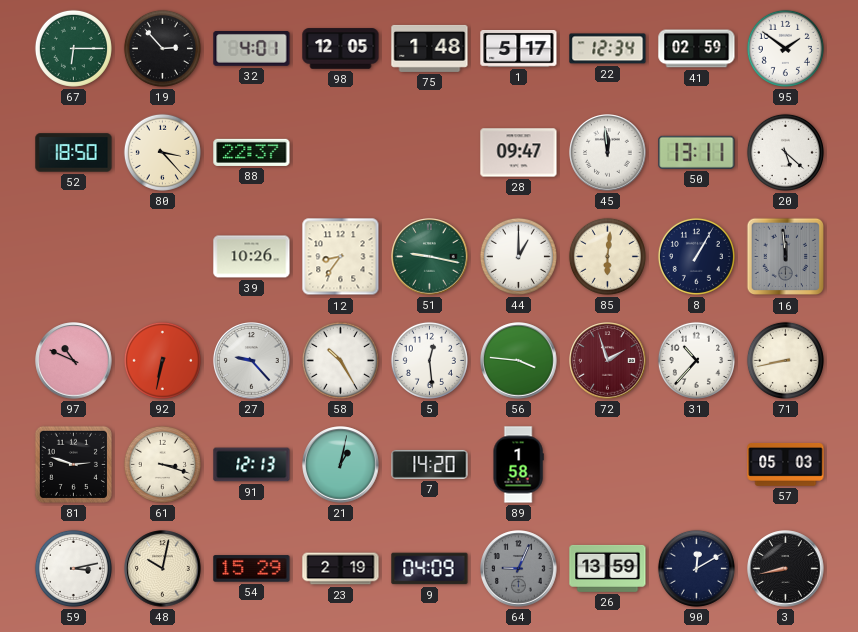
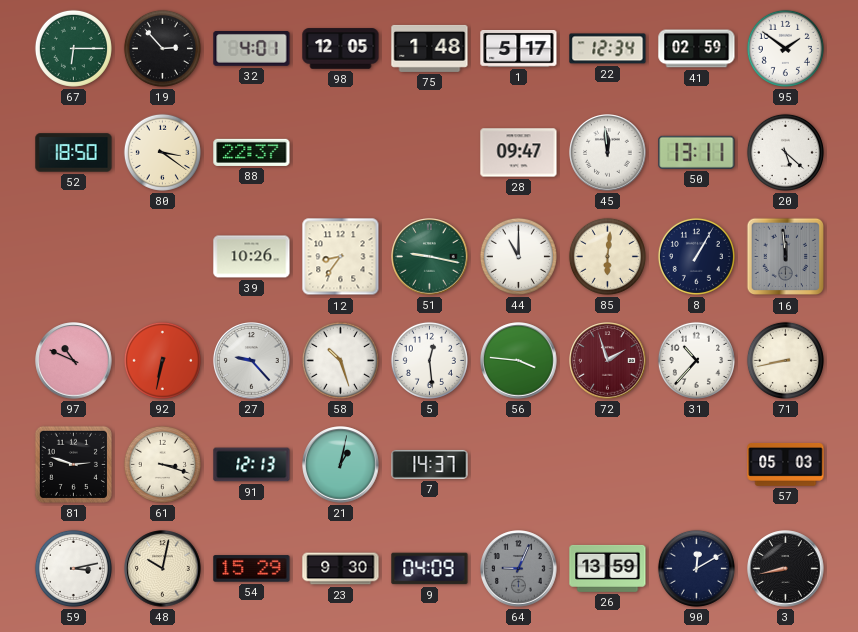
80: 3:23 -> 3:21 (162, 152)
44: 1:00 -> 11:00 (518, 256)
58: 10:25 -> 10:27 (340, 360)
7: 14:20 -> 14:37 (430, 464)
89: 1:58 -> none (518, 465)
23: 2:19 -> 9:30 (341, 569)
